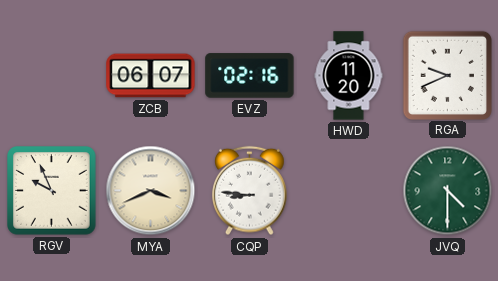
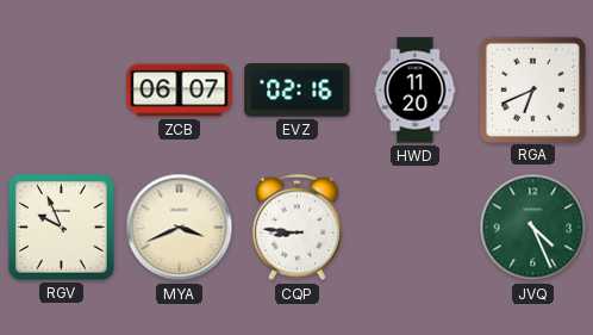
RGA: 9:41 -> 6:41 (532, 89)
JVQ: 4:30 -> 4:26 (533, 228)
